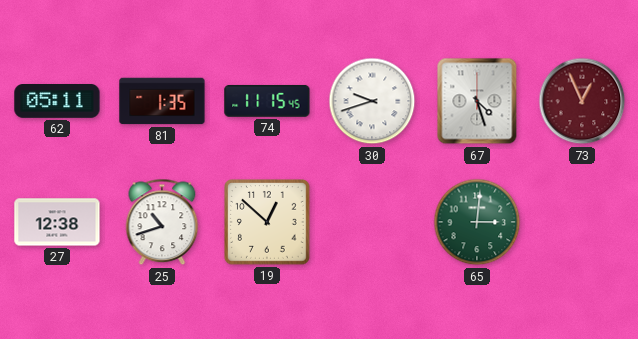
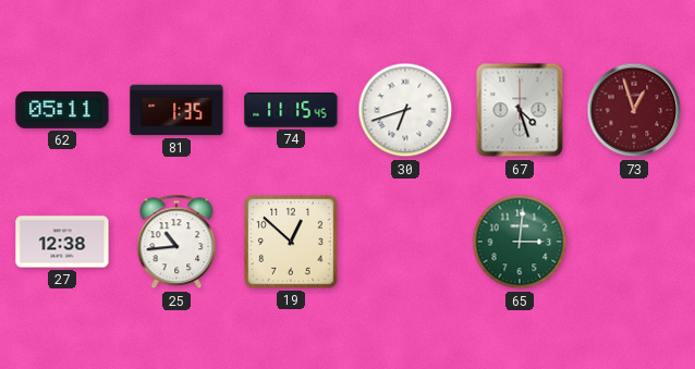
30: 9:42 -> 6:42 (405, 110)
73: 12:56 -> 12:57 (634, 110)
25: 10:42 -> 10:44 (176, 242)
